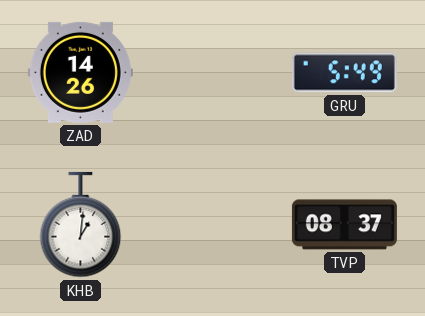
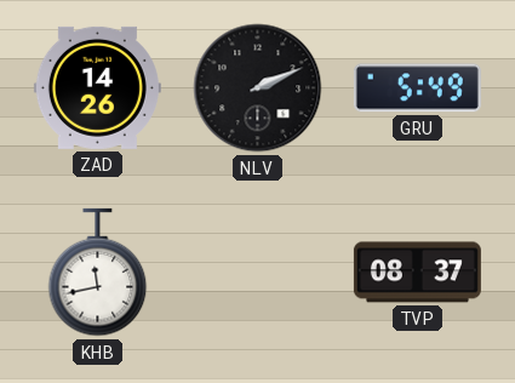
NLV: none -> 2:11 (258, 88)
KHB: 1:01 -> 11:43 (98, 273)
